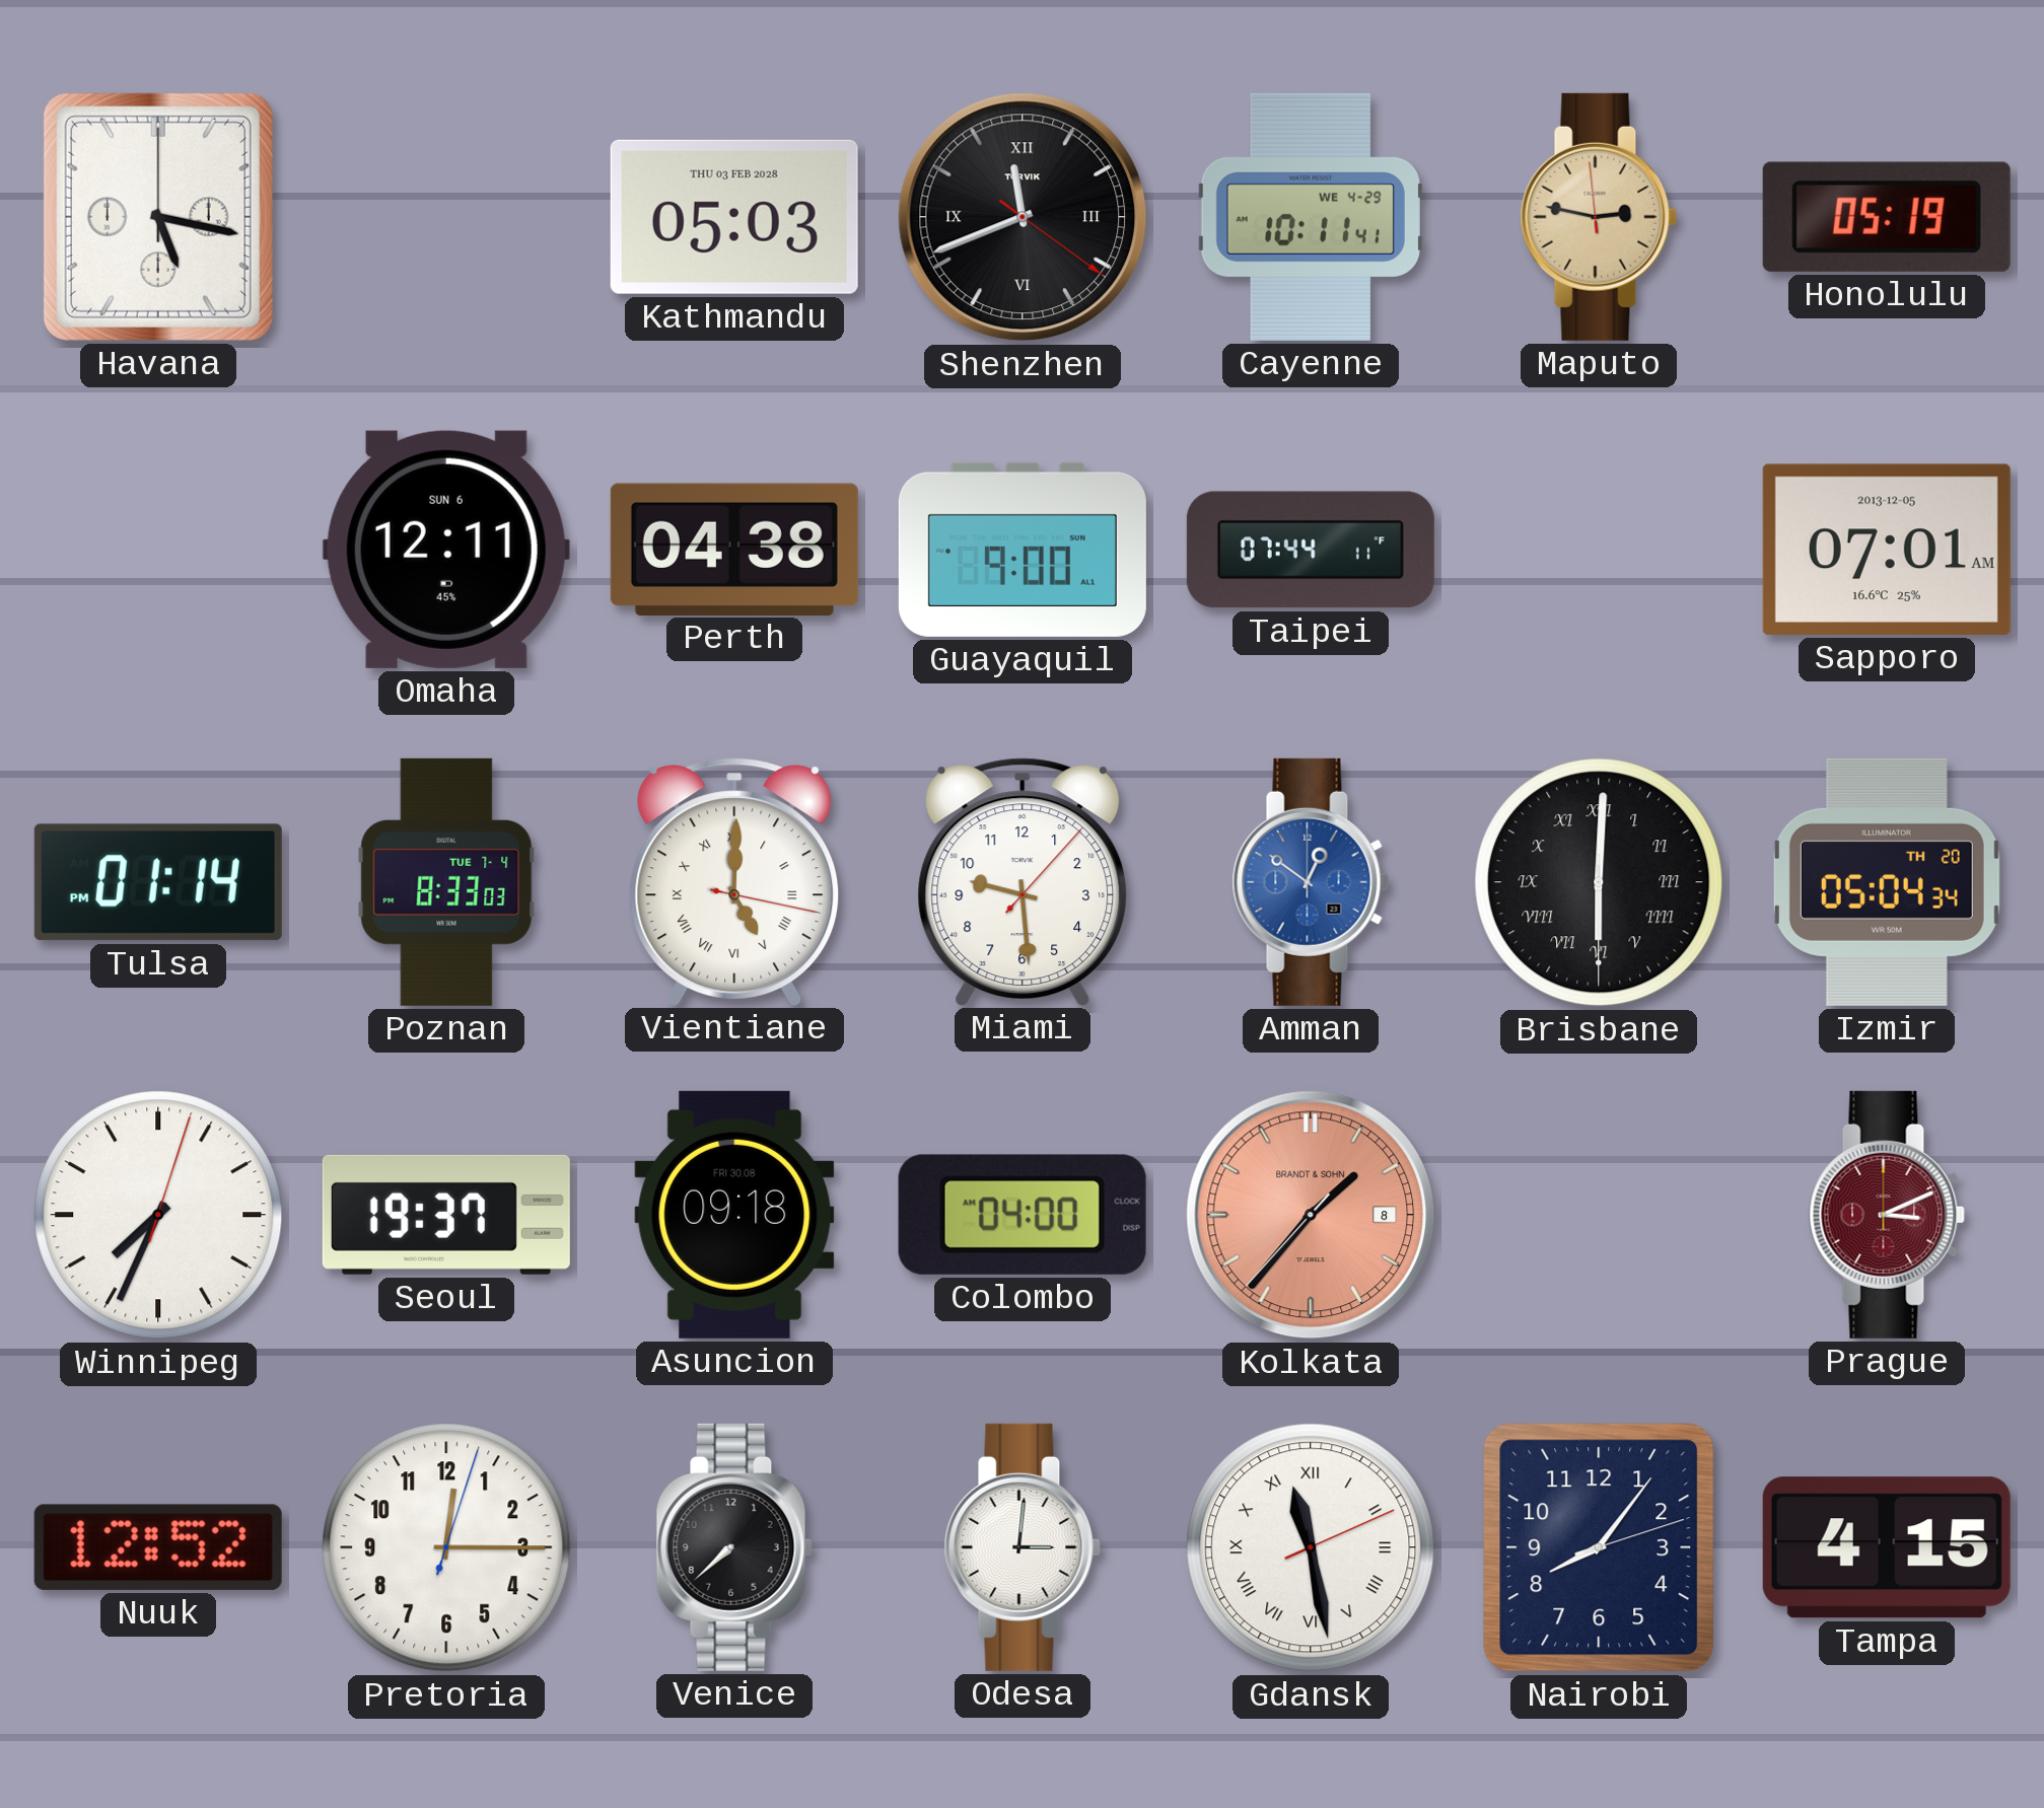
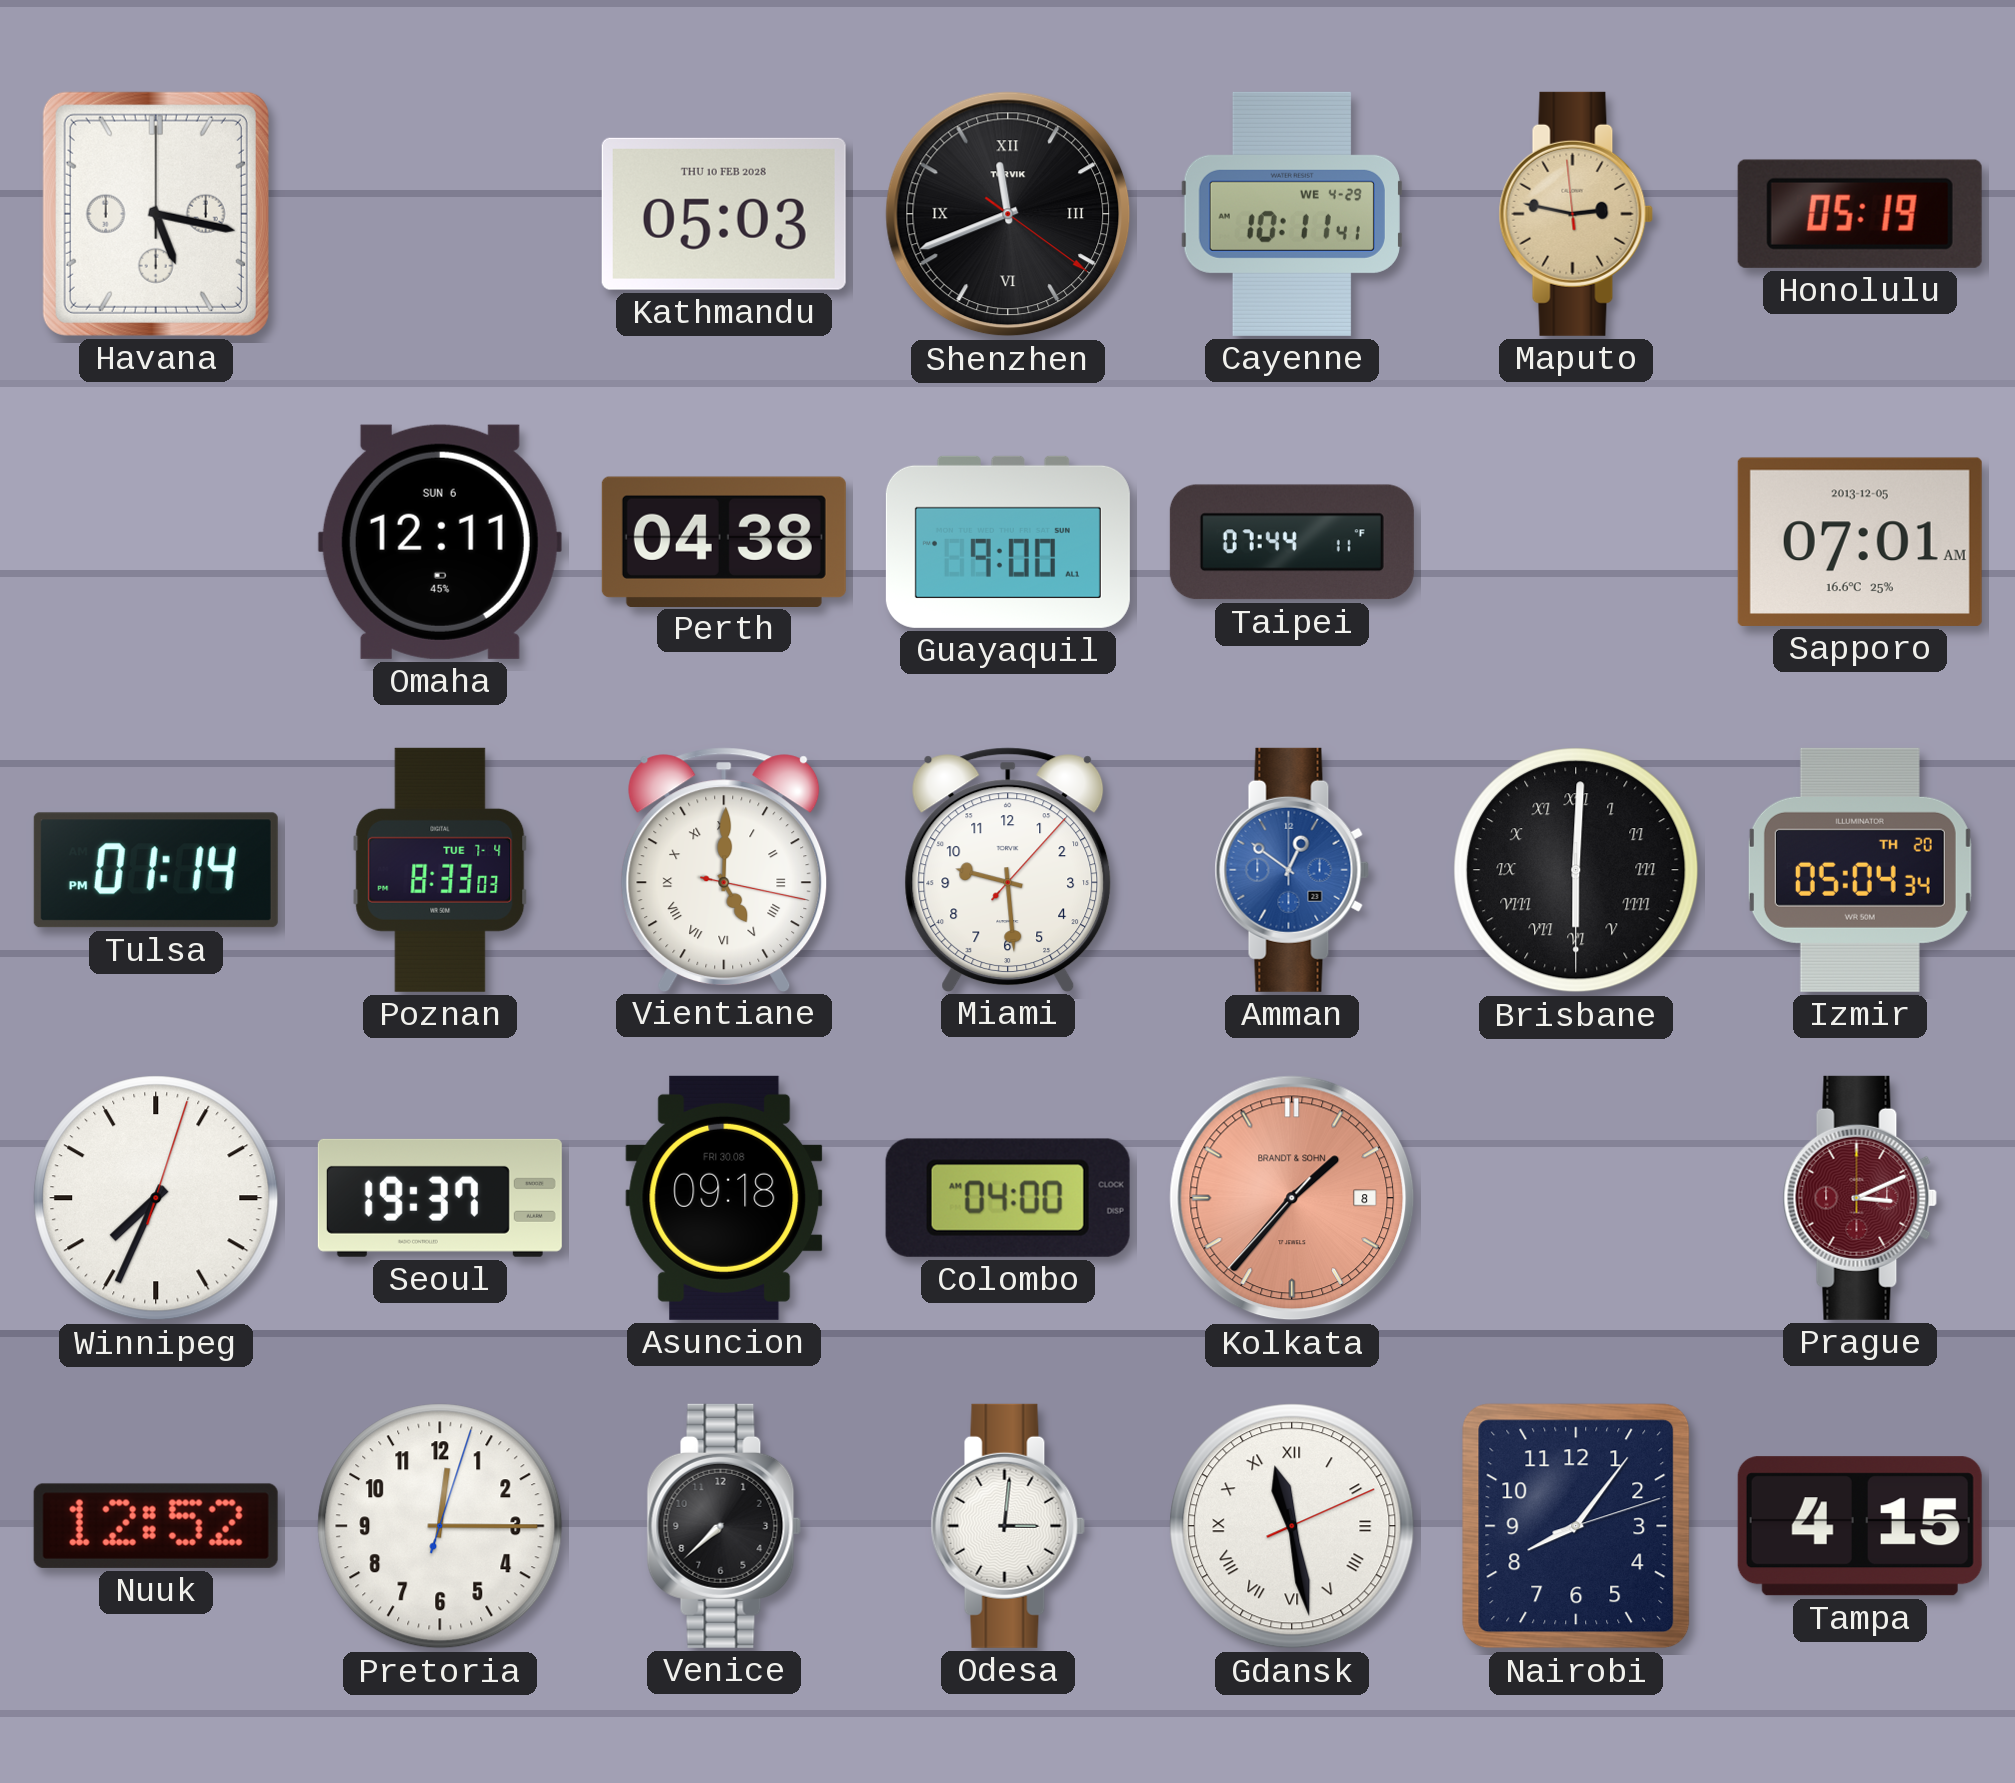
Kathmandu date: THU 03 FEB 2028 -> THU 10 FEB 2028 (724, 214)
